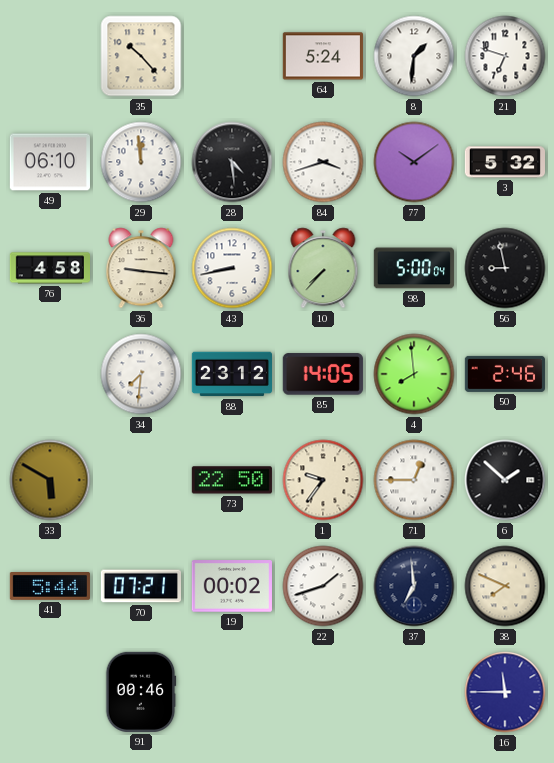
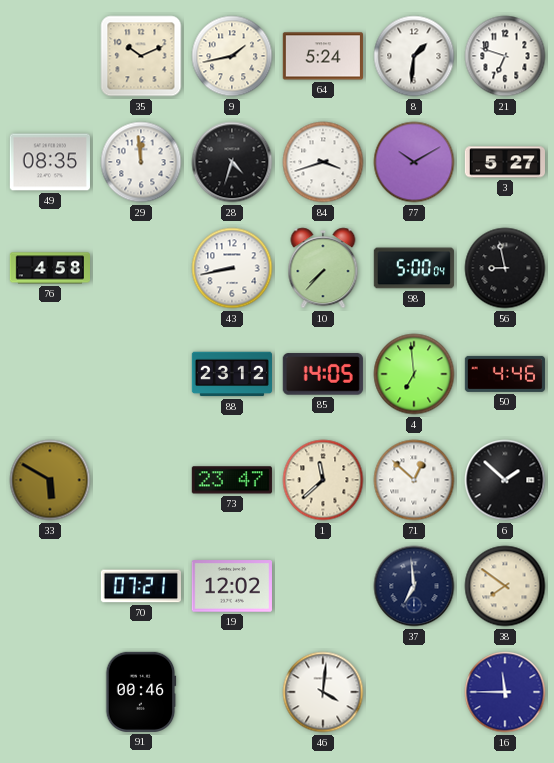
35: 10:23 -> 10:11 (141, 56)
9: none -> 1:43 (232, 56)
49: 06:10 -> 08:35 (50, 162)
28: 4:29 -> 4:33 (232, 162)
77: 10:09 -> 10:10 (414, 162)
3: 5:32 -> 5:27 (504, 162)
36: 9:16 -> none (141, 268)
34: 7:31 -> none (141, 374)
4: 7:59 -> 6:59 (414, 374)
50: 2:46 -> 4:46 (505, 374)
73: 22:50 -> 23:47 (232, 480)
1: 9:36 -> 11:38 (323, 480)
71: 12:45 -> 12:52 (414, 480)
41: 5:44 -> none (50, 587)
19: 00:02 -> 12:02 (232, 586)
22: 1:42 -> none (323, 586)
38: 7:49 -> 7:51 (505, 586)
46: none -> 4:01 (323, 692)
